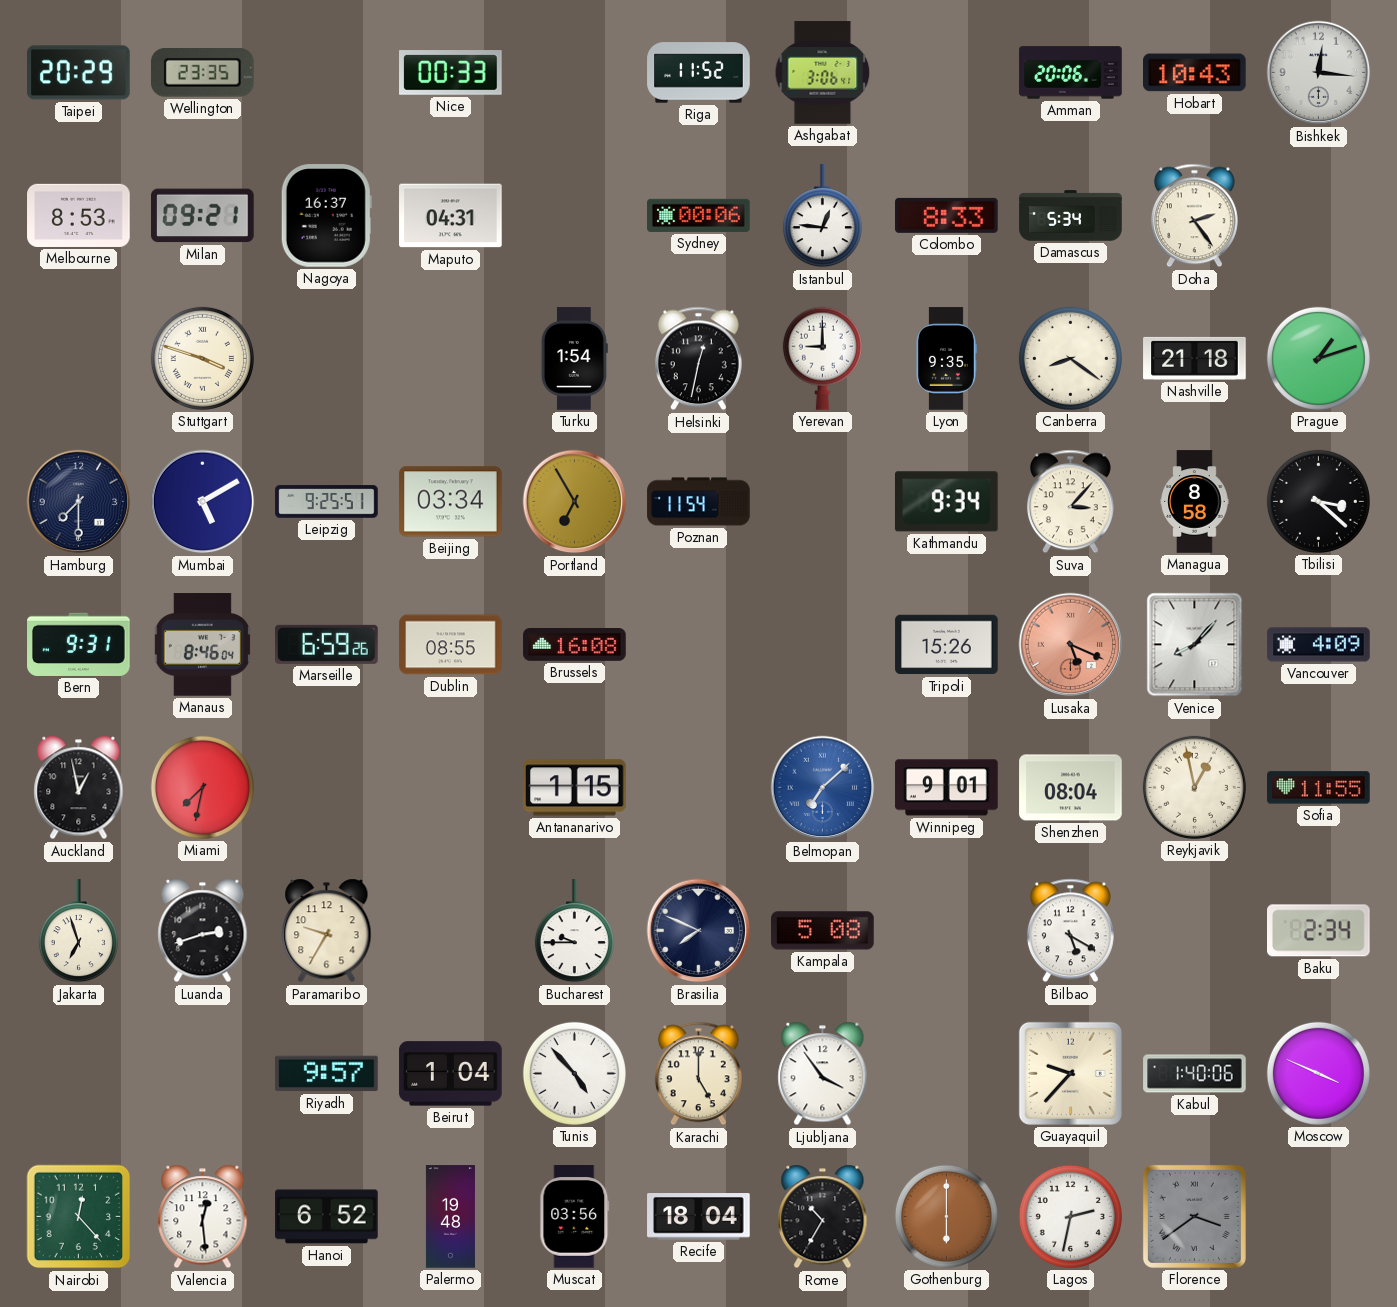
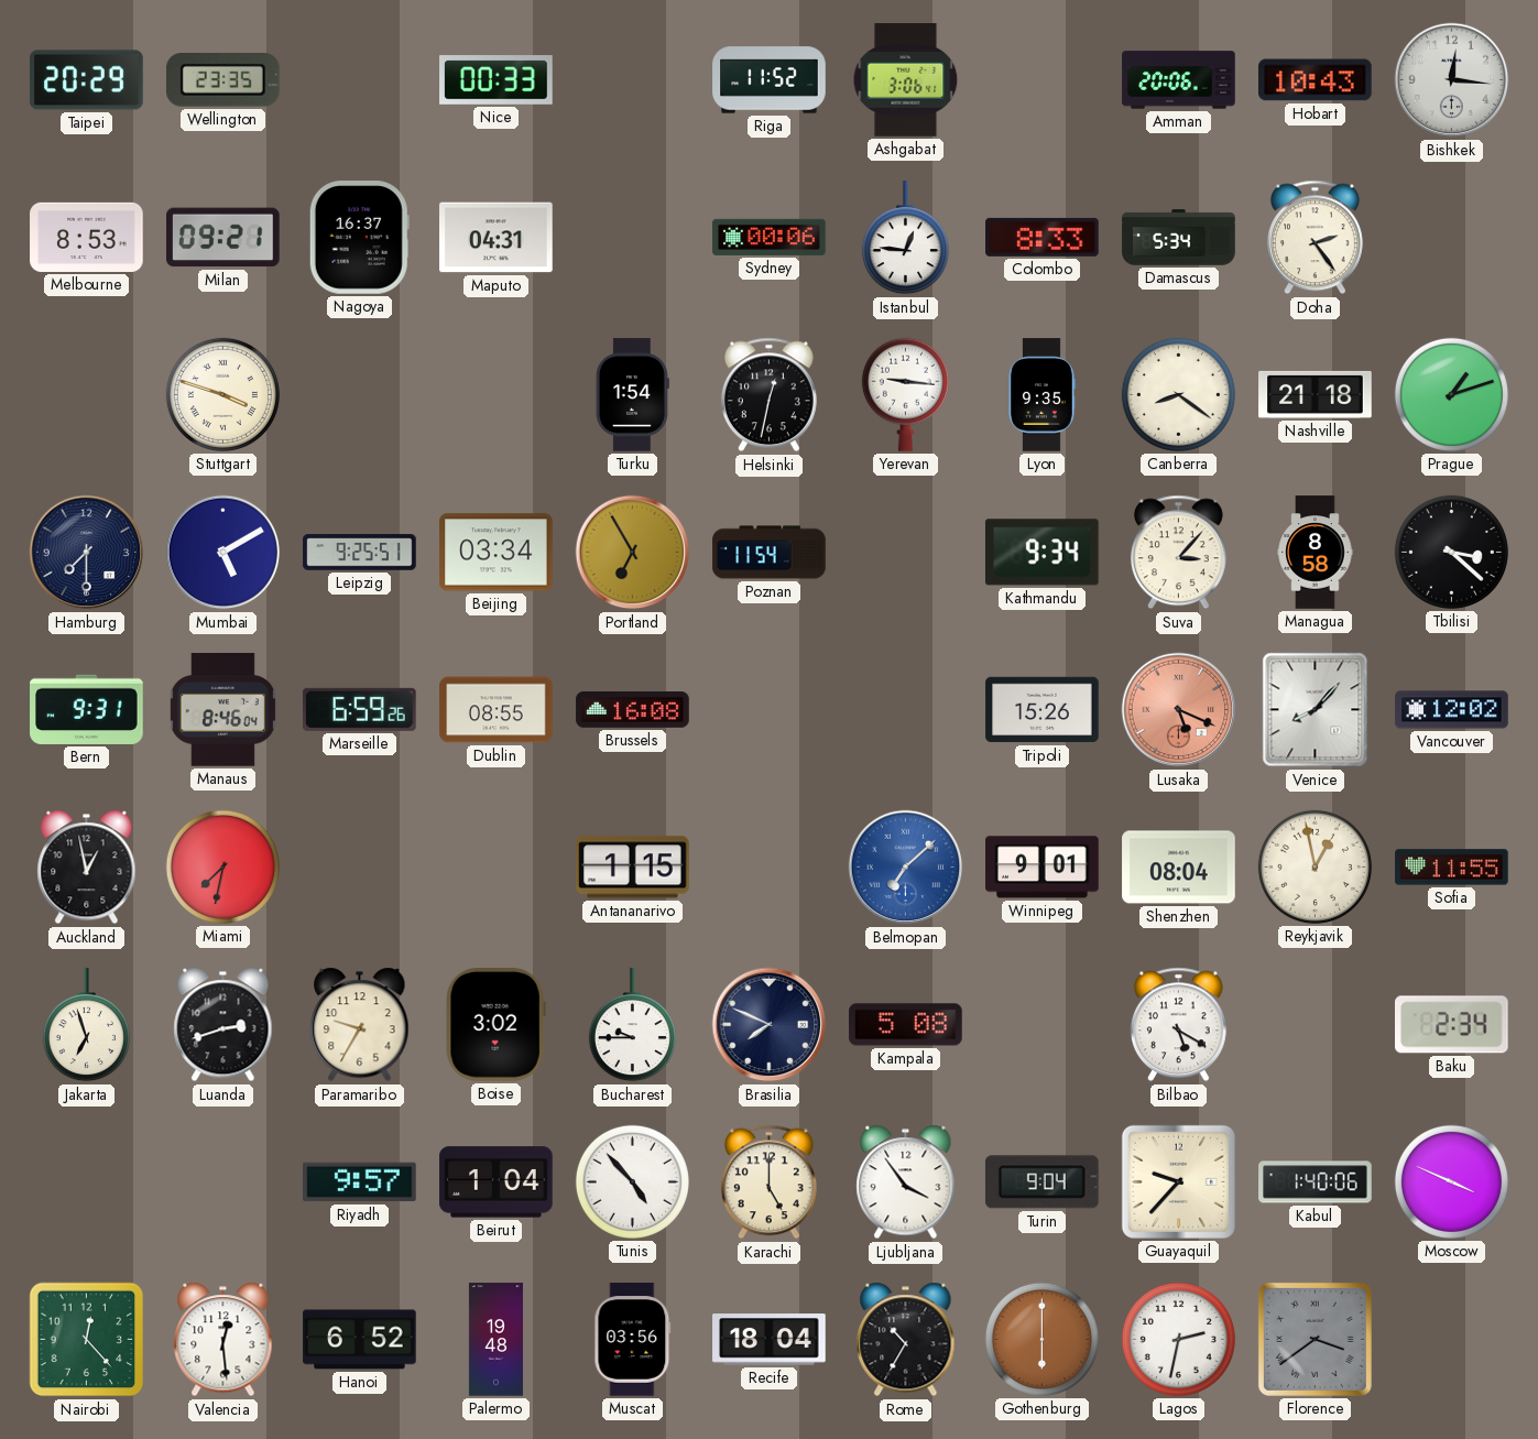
Yerevan: 9:00 -> 9:16 (905, 394)
Vancouver: 4:09 -> 12:02 (1452, 710)
Boise: none -> 3:02 (495, 1025)
Turin: none -> 9:04 (1041, 1182)
